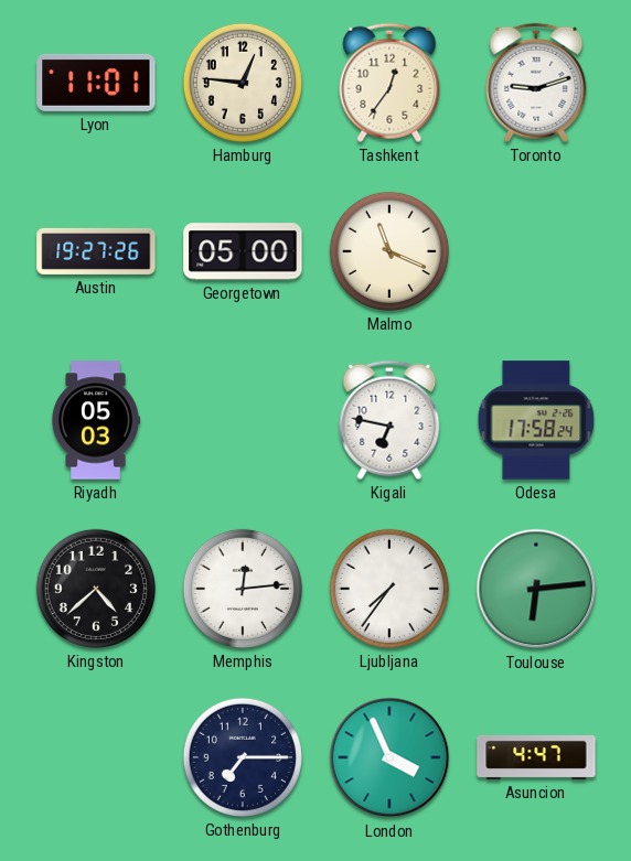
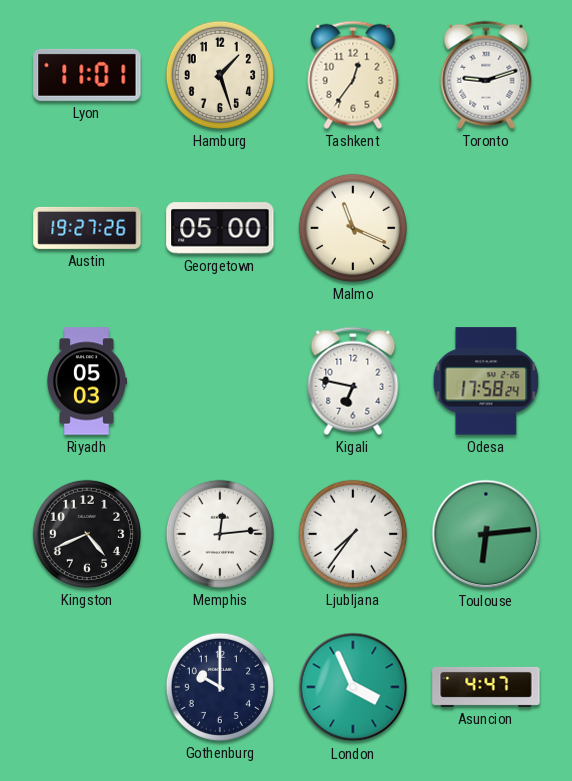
Hamburg: 12:46 -> 1:27 (220, 75)
Kingston: 4:38 -> 4:41 (87, 534)
Gothenburg: 7:15 -> 10:00 (220, 687)
